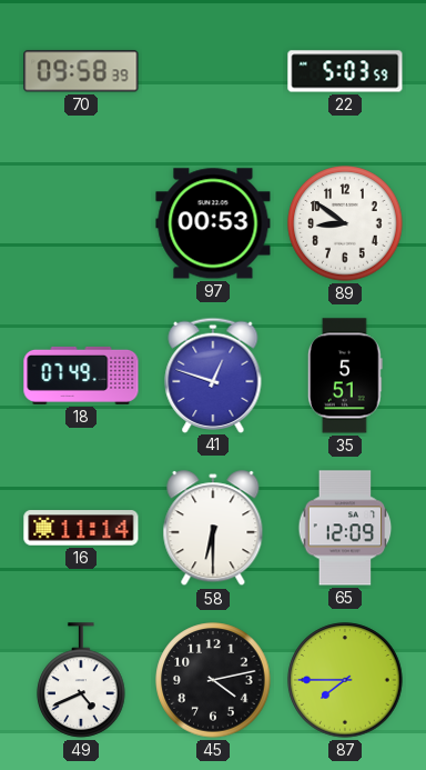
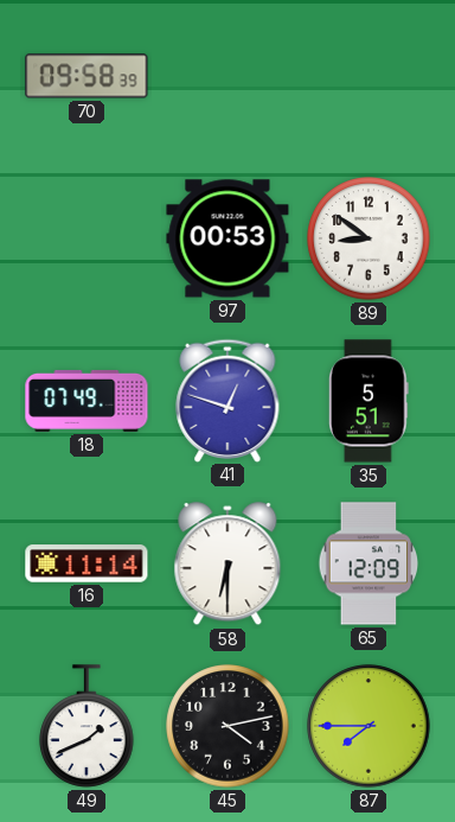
22: 5:03 -> none (345, 71)
49: 4:41 -> 1:41 (86, 726)
